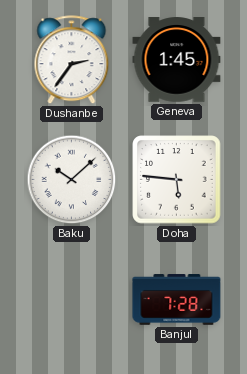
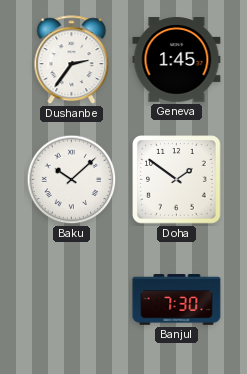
Doha: 5:46 -> 1:51 (177, 180)
Banjul: 7:28 -> 7:30 (177, 300)
